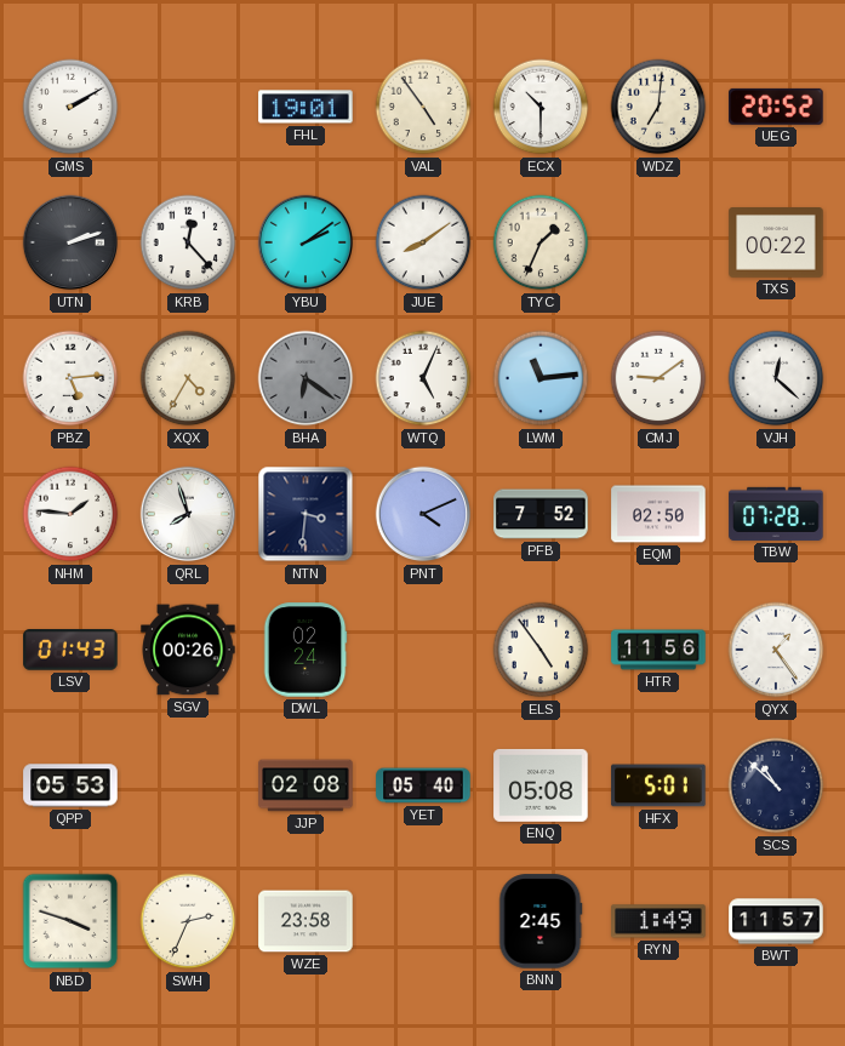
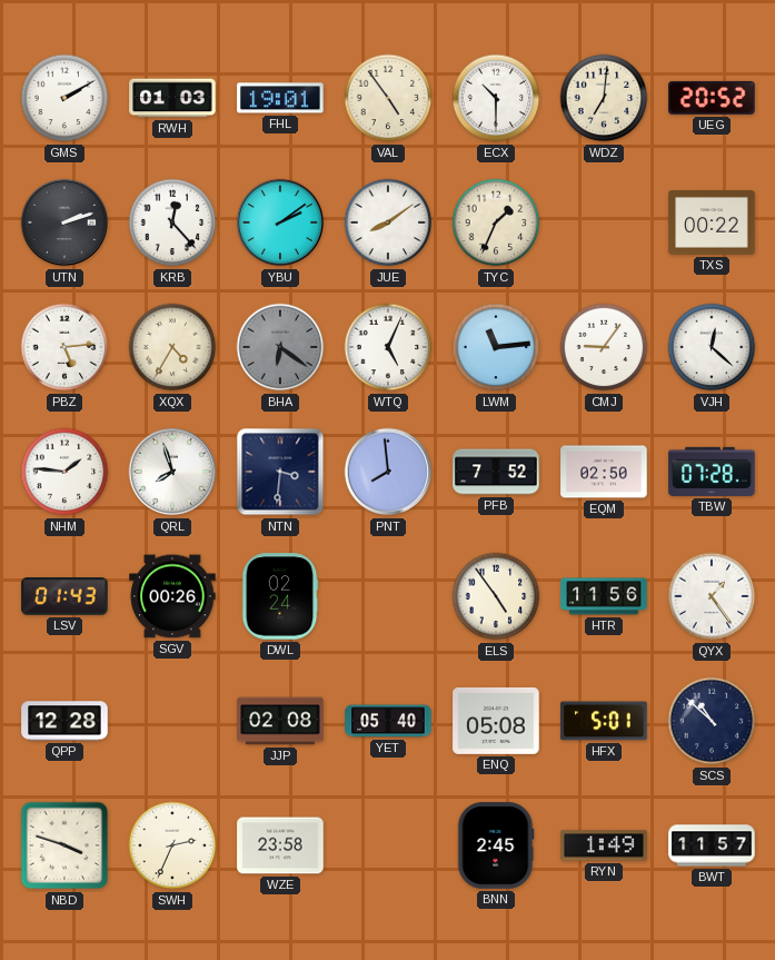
RWH: none -> 01:03 (172, 98)
CMJ: 9:09 -> 9:06 (604, 347)
PNT: 4:11 -> 7:59 (388, 472)
QPP: 05:53 -> 12:28 (64, 721)
